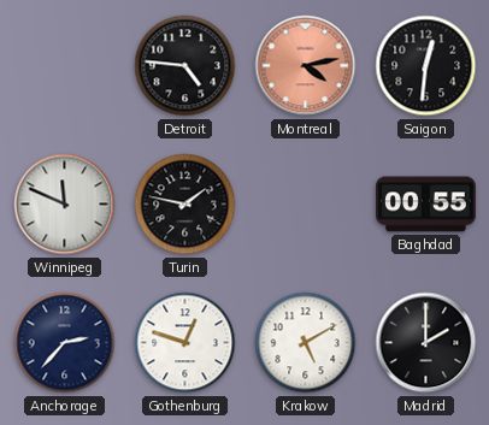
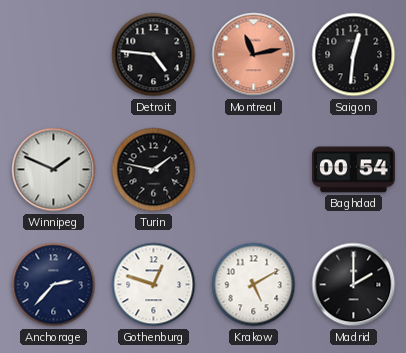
Montreal: 4:13 -> 11:13 (254, 55)
Winnipeg: 11:49 -> 1:49 (54, 170)
Baghdad: 00:55 -> 00:54 (354, 170)
